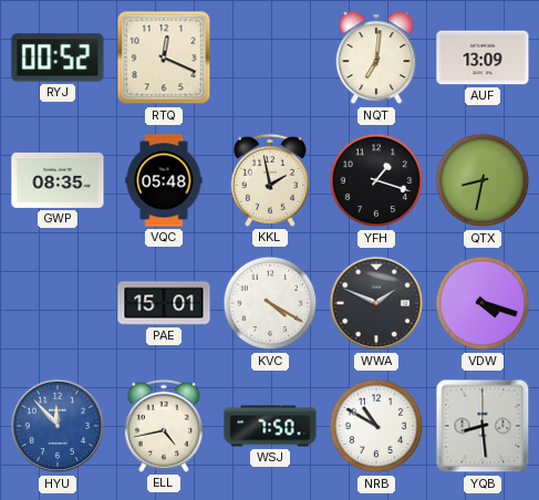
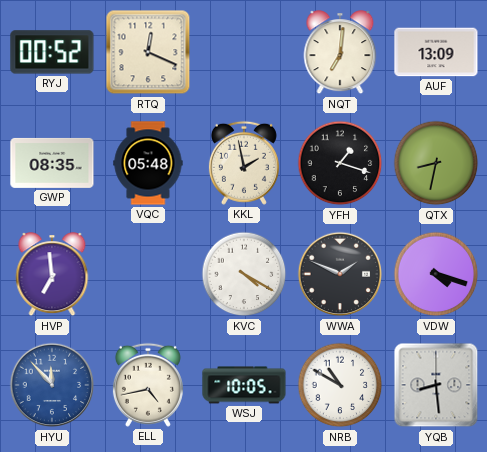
HVP: none -> 6:59 (52, 275)
PAE: 15:01 -> none (164, 303)
WSJ: 7:50 -> 10:05 (244, 385)
